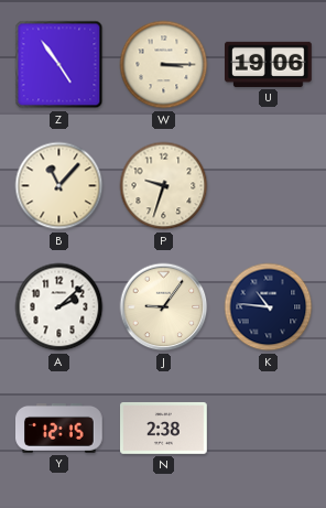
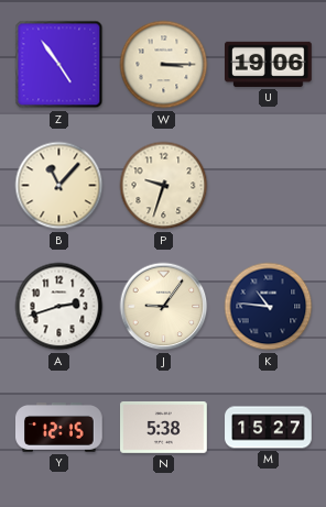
A: 2:08 -> 2:42 (59, 307)
N: 2:38 -> 5:38 (164, 427)
M: none -> 15:27 (269, 428)
